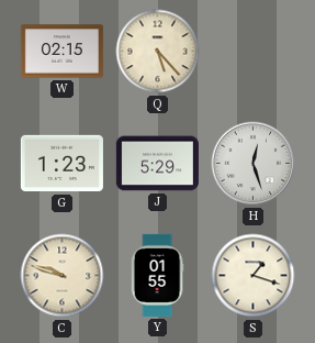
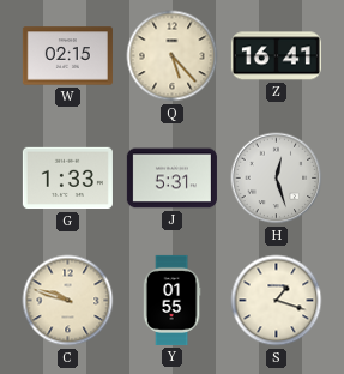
Z: none -> 16:41 (276, 56)
G: 1:23 -> 1:33 (67, 179)
J: 5:29 -> 5:31 (171, 179)
